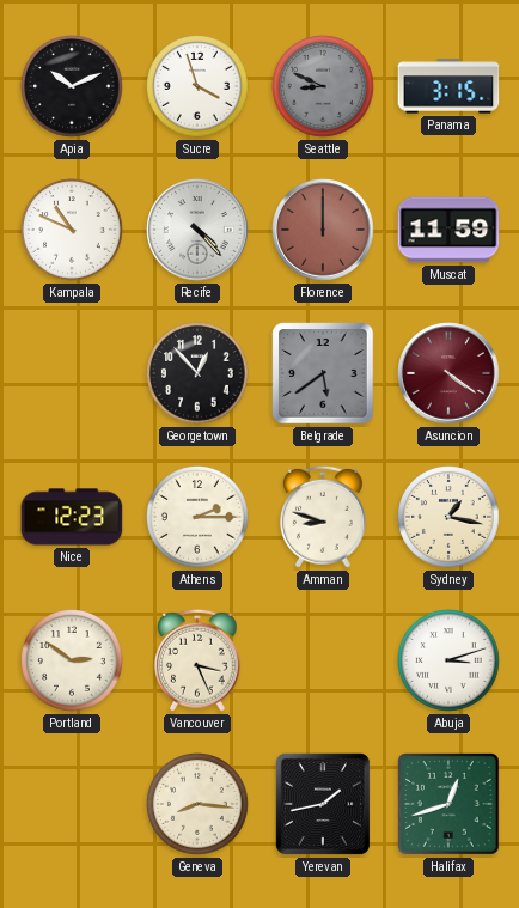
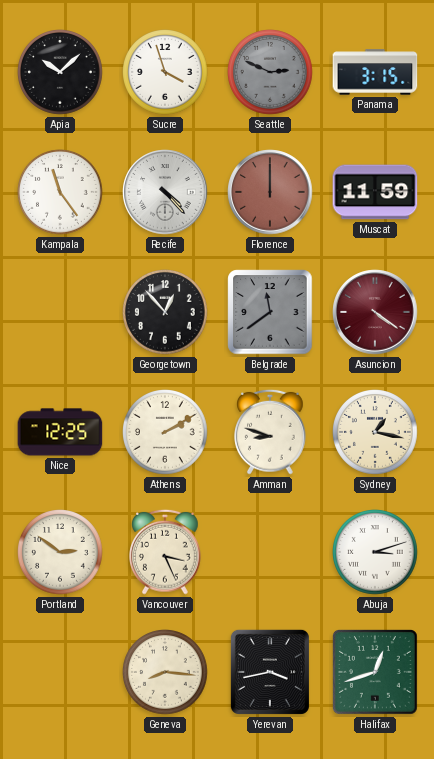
Apia: 10:11 -> 10:08 (61, 73)
Seattle: 8:49 -> 2:49 (271, 73)
Kampala: 10:49 -> 11:24 (61, 193)
Belgrade: 5:39 -> 11:39 (270, 312)
Nice: 12:23 -> 12:25 (60, 432)
Athens: 2:15 -> 2:10 (166, 433)
Yerevan: 1:43 -> 3:43 (270, 672)
